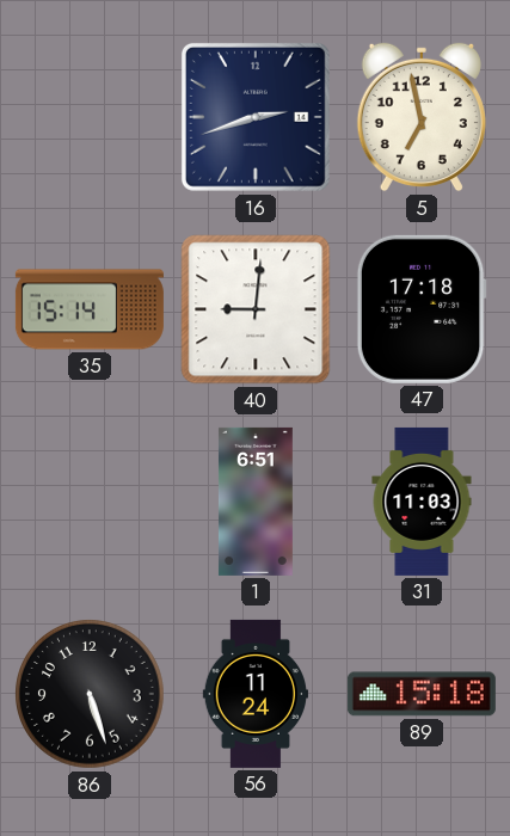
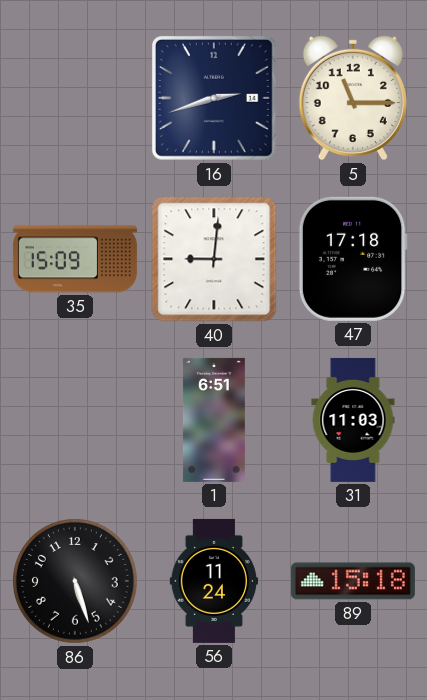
5: 6:58 -> 11:15 (353, 98)
35: 15:14 -> 15:09 (75, 259)
